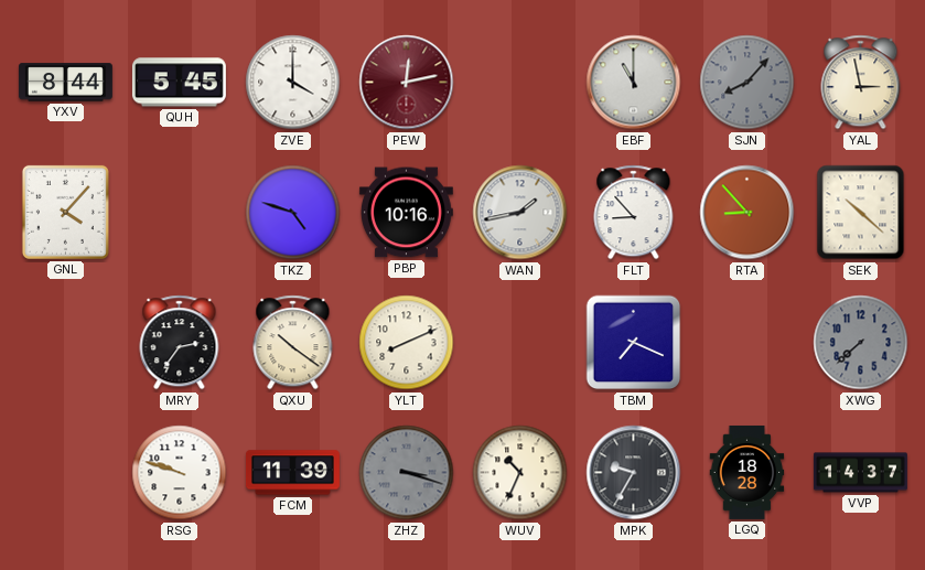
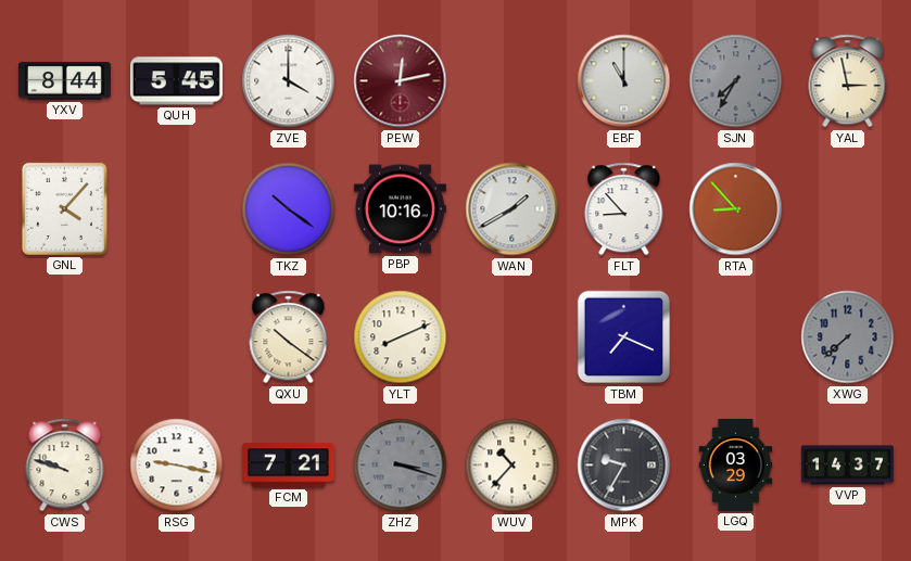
SJN: 8:07 -> 7:35 (736, 81)
TKZ: 4:48 -> 10:21 (289, 209)
WAN: 1:43 -> 1:40 (513, 209)
SEK: 10:22 -> none (861, 213)
MRY: 2:36 -> none (180, 343)
CWS: none -> 9:48 (65, 466)
RSG: 9:48 -> 9:17 (177, 466)
FCM: 11:39 -> 7:21 (288, 466)
WUV: 10:34 -> 10:37 (513, 466)
LGQ: 18:28 -> 03:29 (736, 464)
